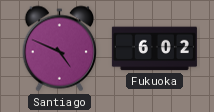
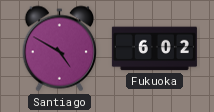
Santiago: 4:49 -> 4:50 (59, 49)
